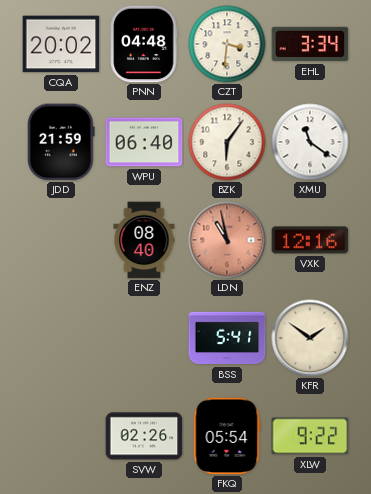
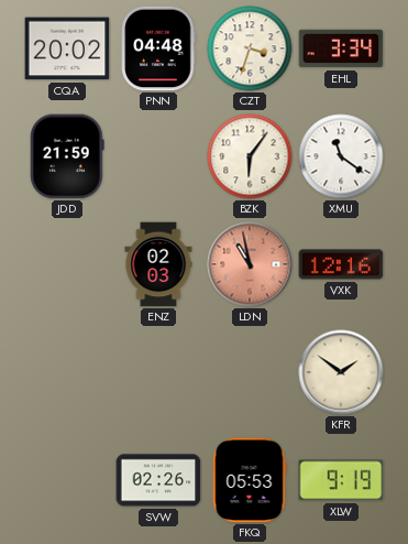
CZT: 3:31 -> 3:33 (250, 48)
WPU: 06:40 -> none (144, 142)
ENZ: 08:40 -> 02:03 (158, 264)
BSS: 5:41 -> none (227, 338)
FKQ: 05:54 -> 05:53 (250, 480)
XLW: 9:22 -> 9:19 (341, 480)
